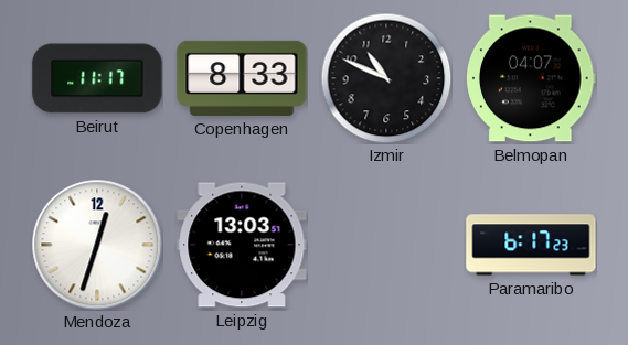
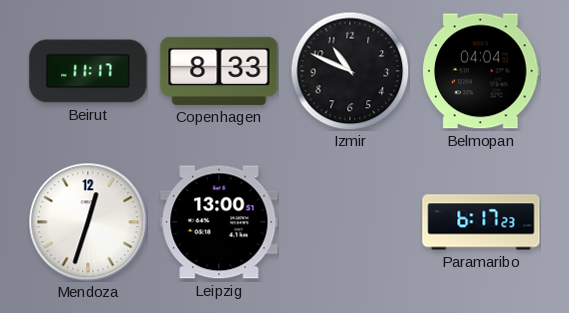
Belmopan: 04:07 -> 04:04 (481, 71)
Leipzig: 13:03 -> 13:00 (219, 222)
